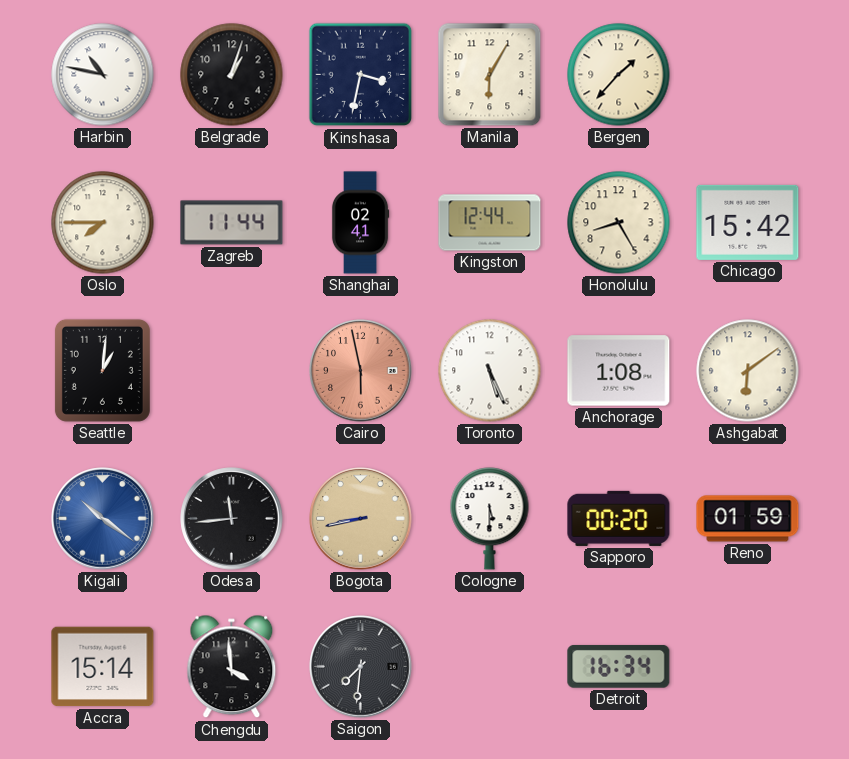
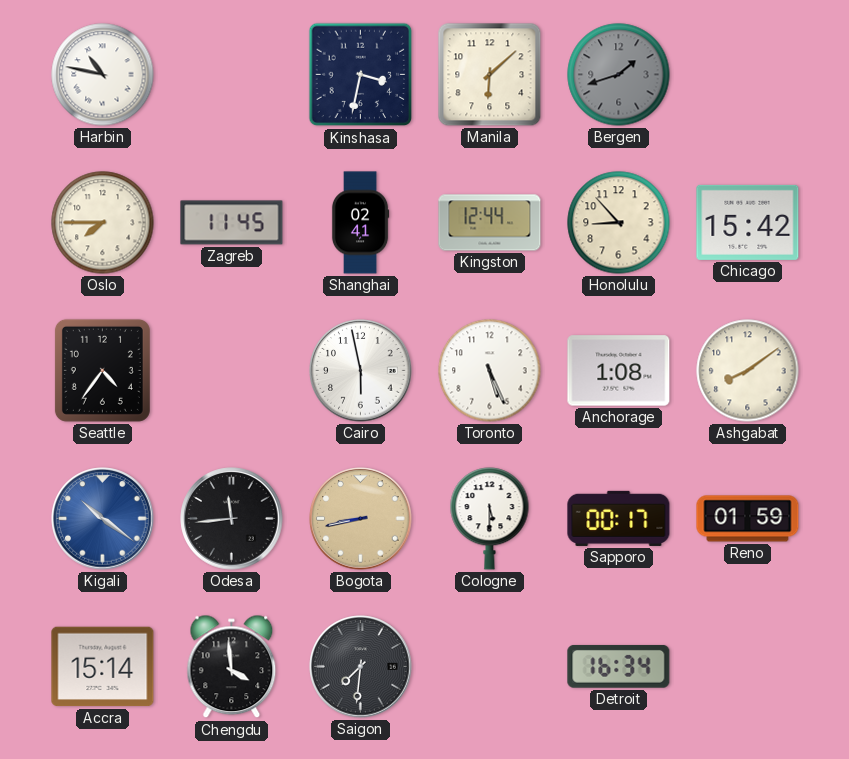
Belgrade: 1:03 -> none (232, 75)
Manila: 6:05 -> 6:08 (490, 75)
Bergen: 1:37 -> 1:42 (619, 75)
Bergen dial: cream -> grey (619, 75)
Zagreb: 11:44 -> 11:45 (232, 223)
Honolulu: 8:25 -> 8:53 (619, 223)
Seattle: 1:01 -> 4:36 (102, 370)
Cairo dial: salmon -> white (361, 371)
Ashgabat: 6:09 -> 8:09 (748, 371)
Sapporo: 00:20 -> 00:17 (619, 518)
